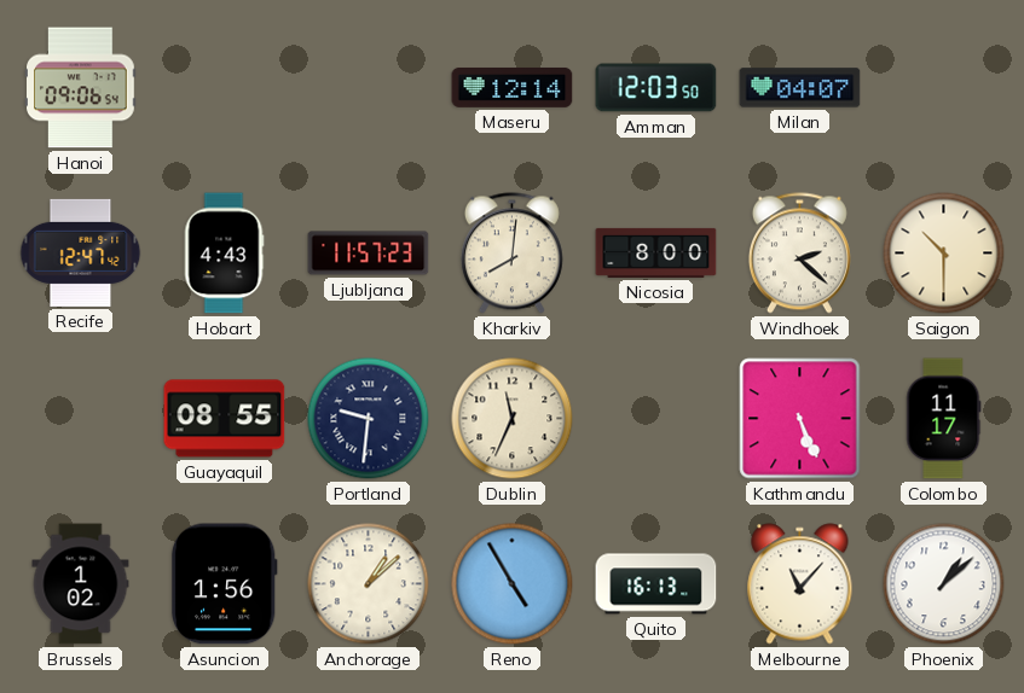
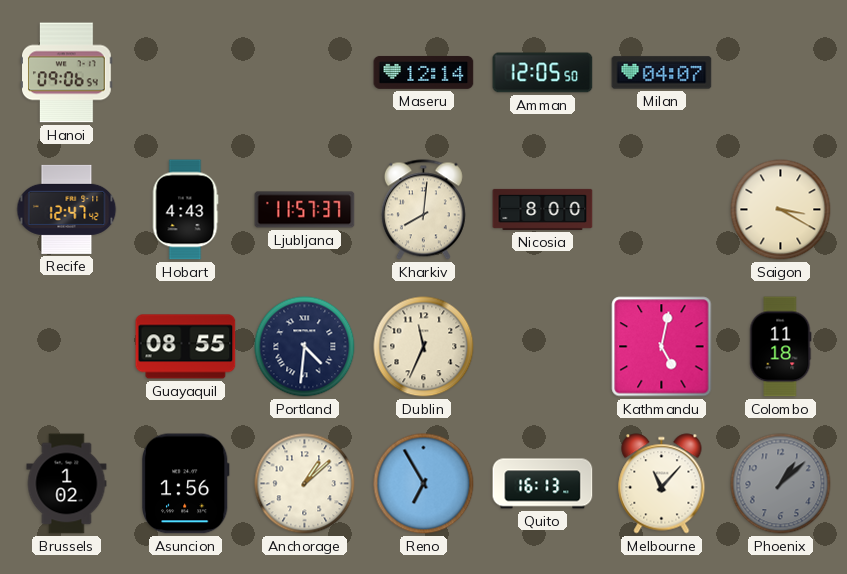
Amman: 12:03 -> 12:05 (543, 73)
Ljubljana: 11:57:23 -> 11:57:37 (305, 210)
Windhoek: 2:22 -> none (799, 254)
Saigon: 10:30 -> 3:20 (781, 210)
Portland: 9:31 -> 4:31 (305, 347)
Kathmandu: 5:26 -> 5:02 (662, 347)
Colombo: 11:17 -> 11:18 (780, 347)
Reno: 4:55 -> 6:55 (424, 484)
Phoenix dial: white -> grey (781, 484)
